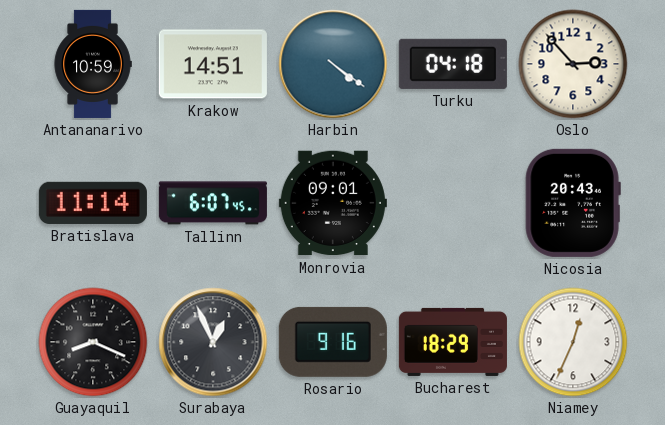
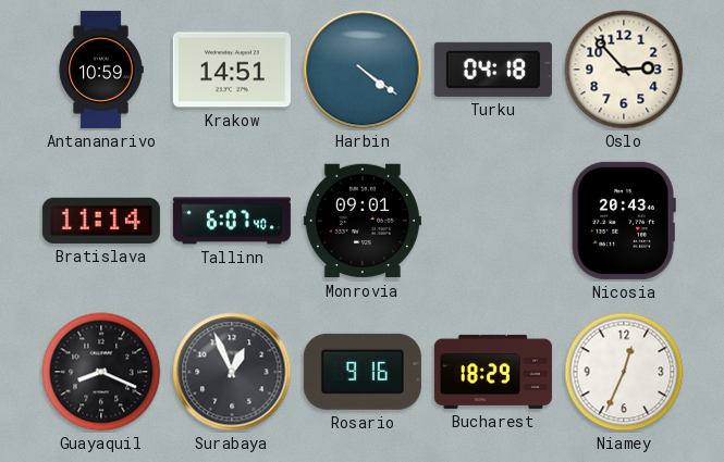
Tallinn: 6:07:45 -> 6:07:40 (232, 221)
